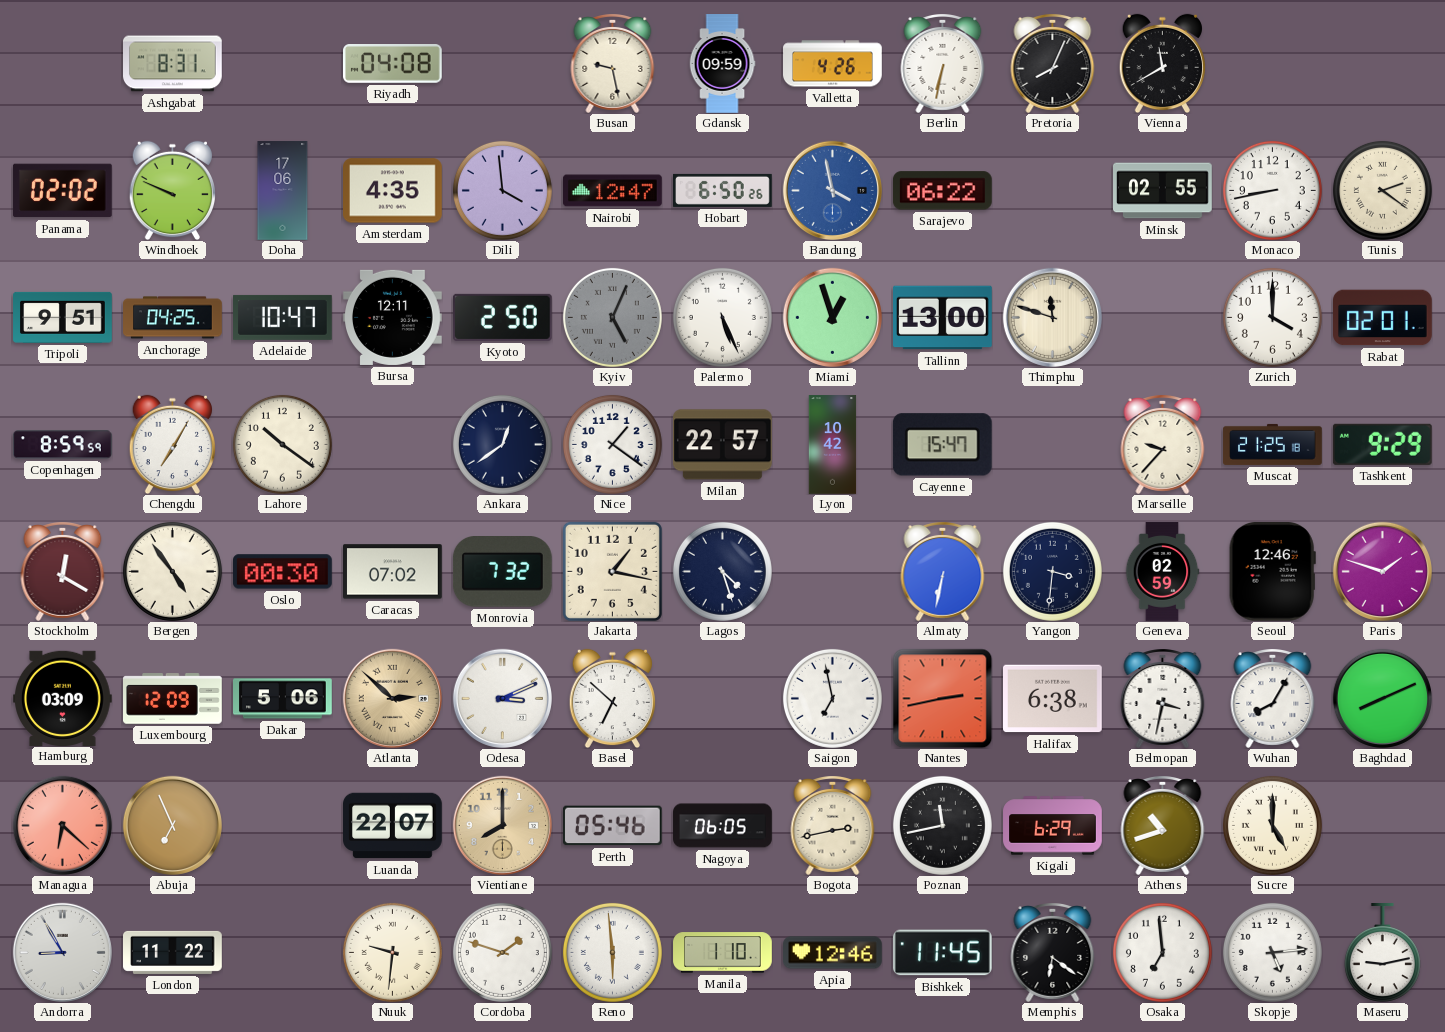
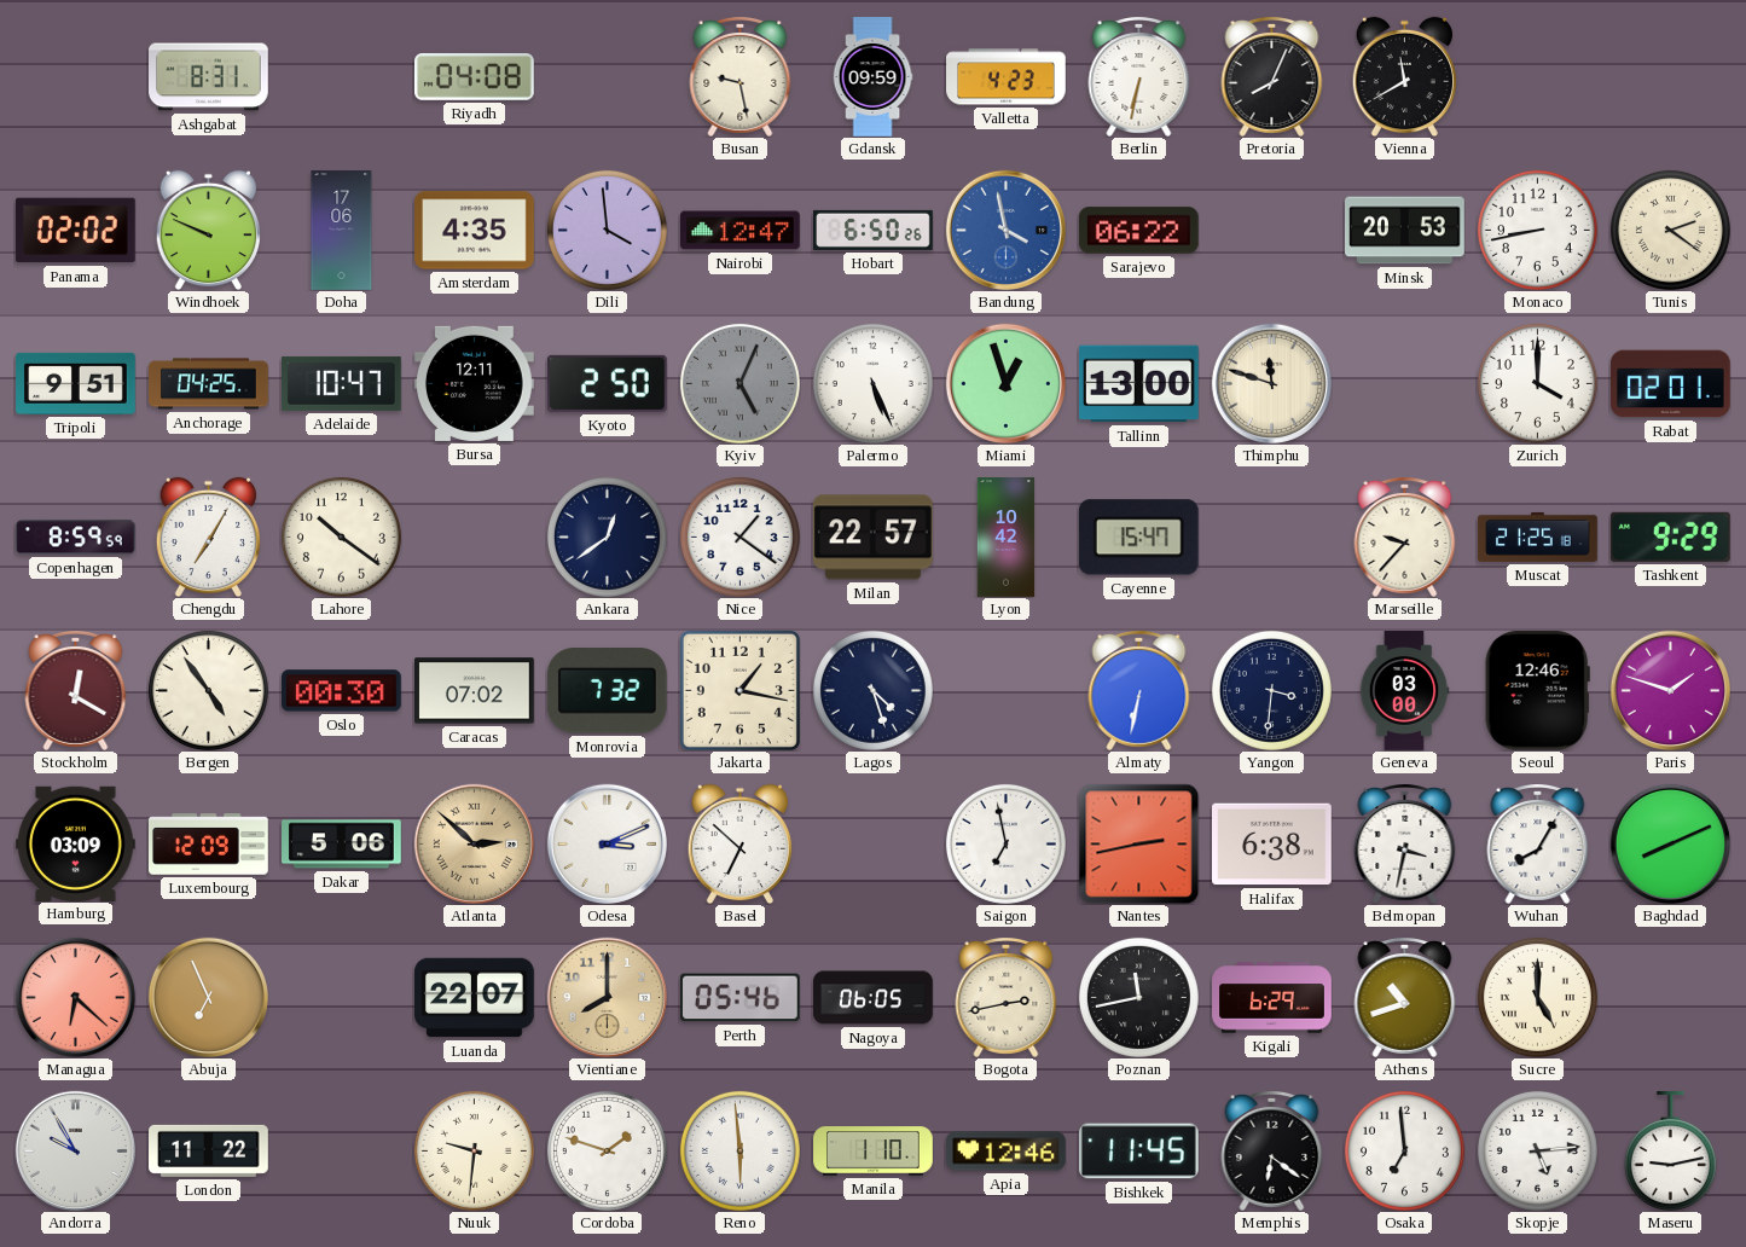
Valletta: 4:26 -> 4:23 (1007, 77)
Minsk: 02:55 -> 20:53 (1405, 231)
Geneva: 02:59 -> 03:00 (1404, 691)
Andorra: 8:55 -> 9:55 (75, 1150)
